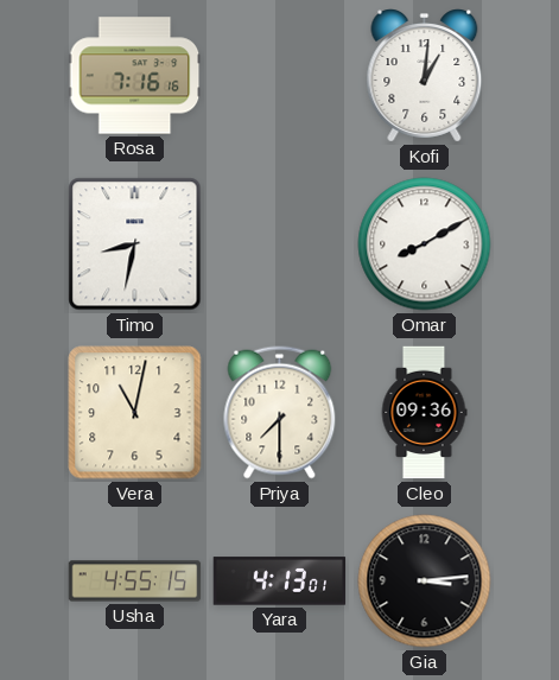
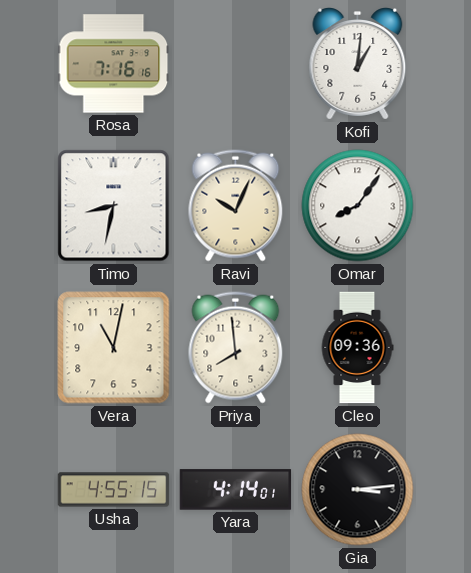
Ravi: none -> 10:04 (236, 206)
Omar: 8:10 -> 8:06 (358, 206)
Priya: 7:30 -> 7:59 (236, 348)
Yara: 4:13 -> 4:14 (236, 490)
